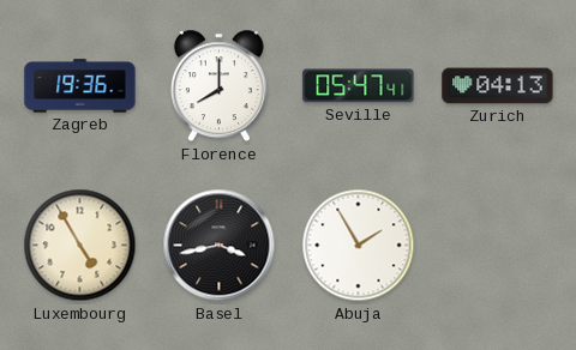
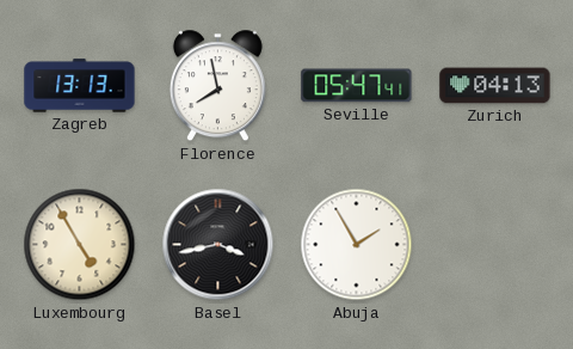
Zagreb: 19:36 -> 13:13 (80, 86)
Florence: 8:00 -> 7:58 (217, 86)
